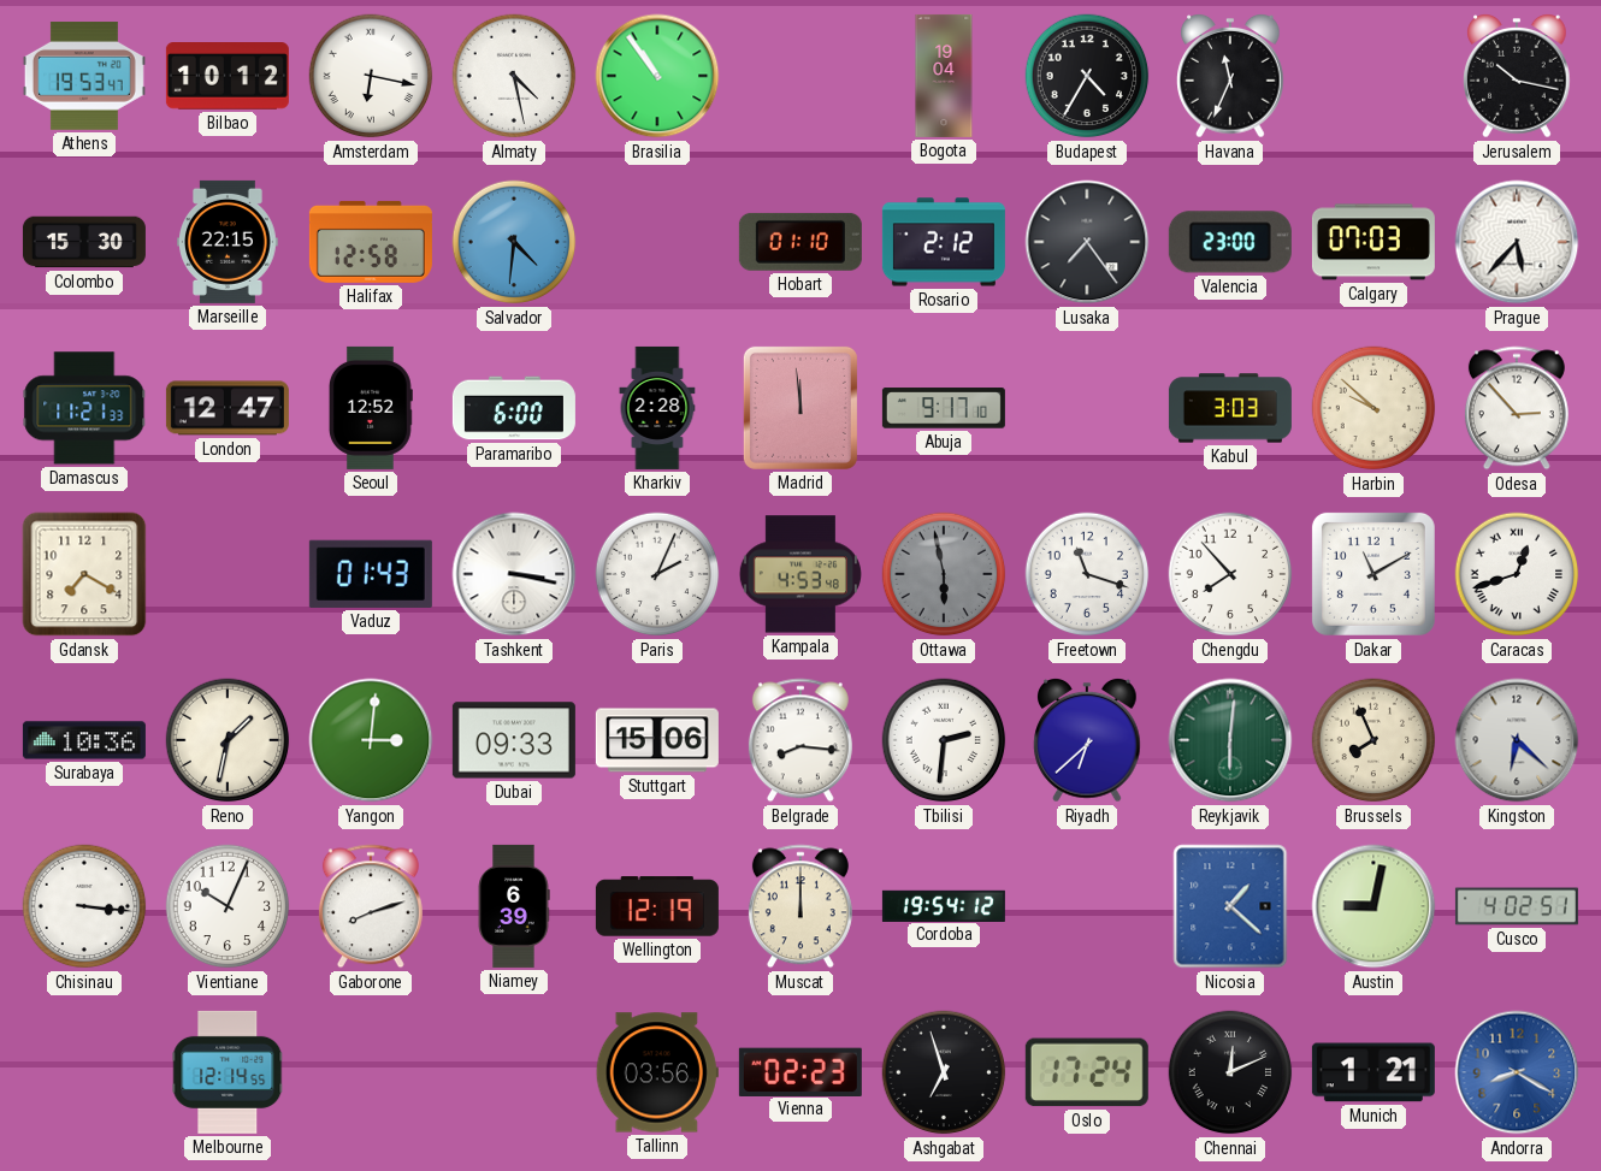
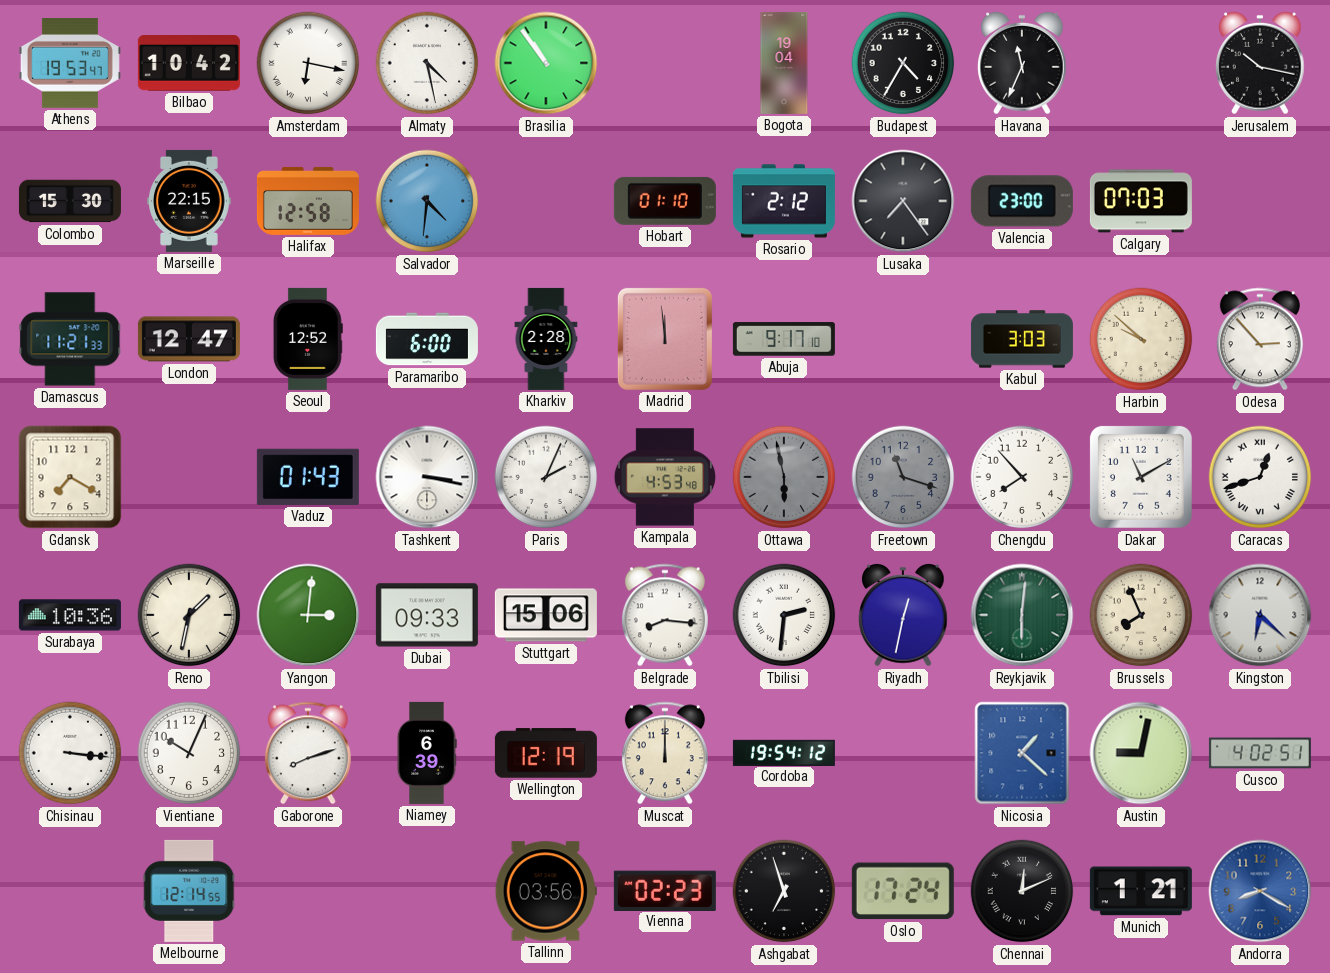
Bilbao: 10:12 -> 10:42 (189, 64)
Prague: 5:37 -> none (1517, 242)
Freetown dial: white -> grey (903, 477)
Riyadh: 6:38 -> 12:32 (903, 616)
